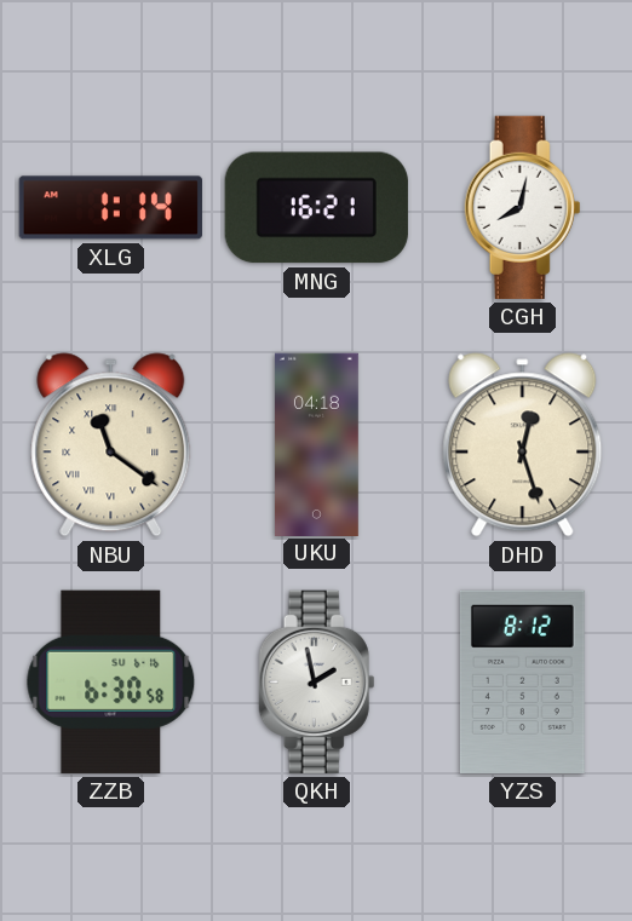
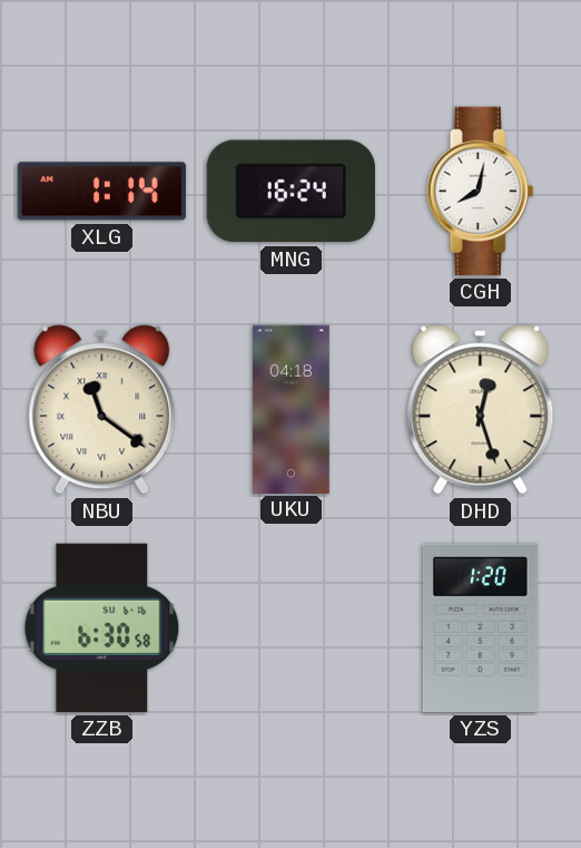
MNG: 16:21 -> 16:24 (290, 192)
QKH: 1:58 -> none (317, 681)
YZS: 8:12 -> 1:20 (480, 627)
